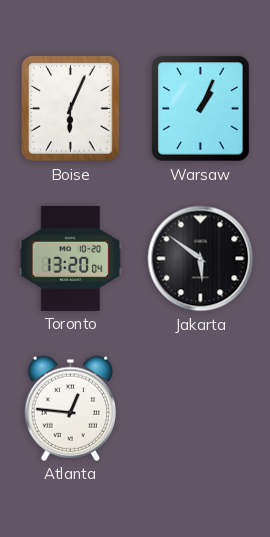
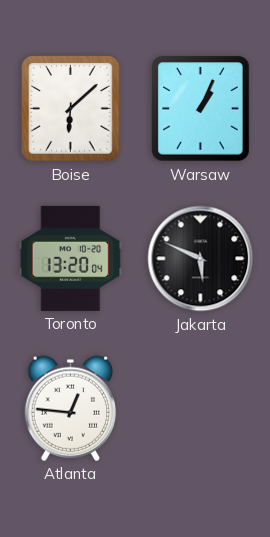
Boise: 6:04 -> 6:08 (71, 109)
Jakarta: 5:51 -> 5:49 (201, 259)
